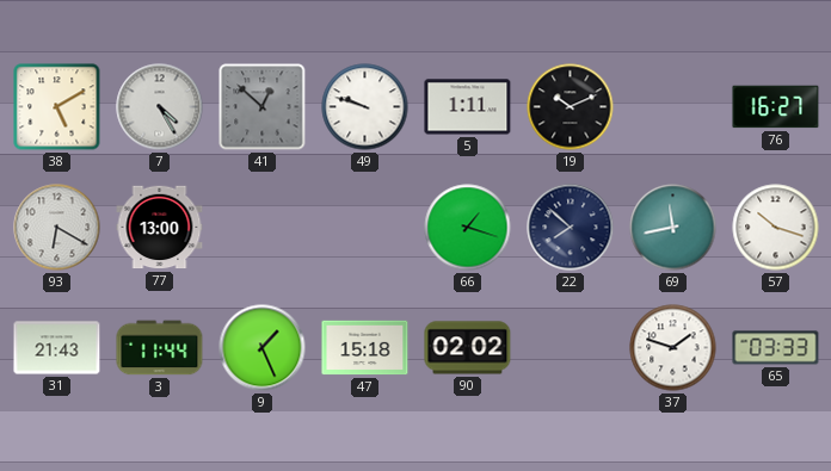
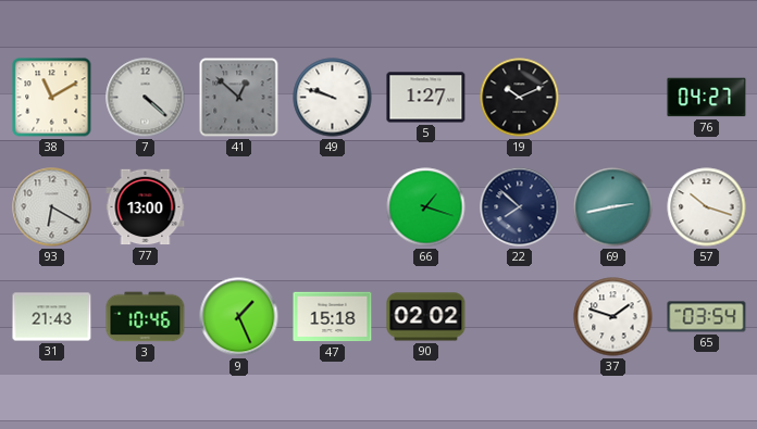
38: 5:10 -> 11:10 (52, 98)
7: 4:25 -> 4:22 (146, 98)
5: 1:11 -> 1:27 (426, 98)
76: 16:27 -> 04:27 (707, 98)
69: 11:43 -> 2:43 (613, 207)
3: 11:44 -> 10:46 (146, 317)
65: 03:33 -> 03:54 (707, 317)
